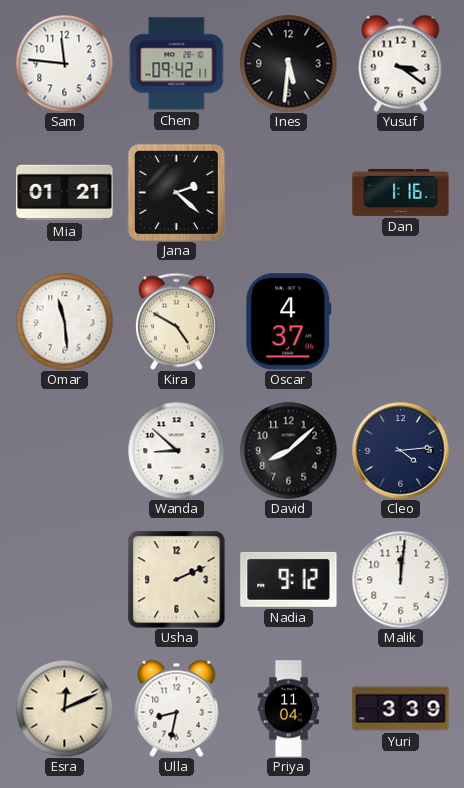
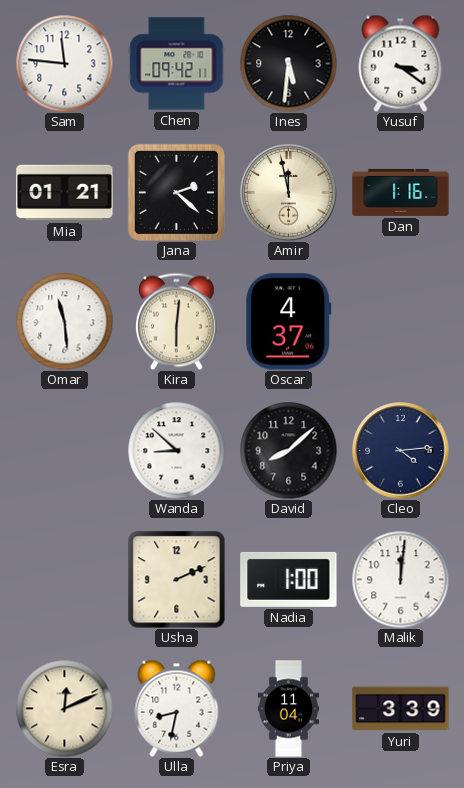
Amir: none -> 11:58 (289, 193)
Kira: 4:50 -> 6:01 (176, 321)
Nadia: 9:12 -> 1:00 (289, 579)
